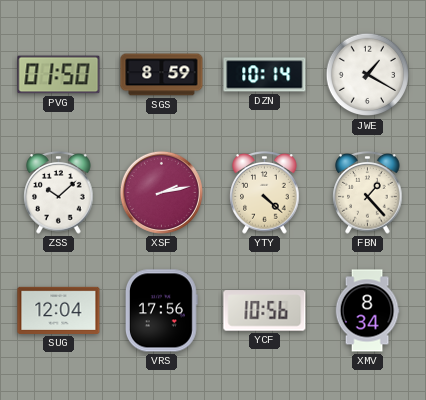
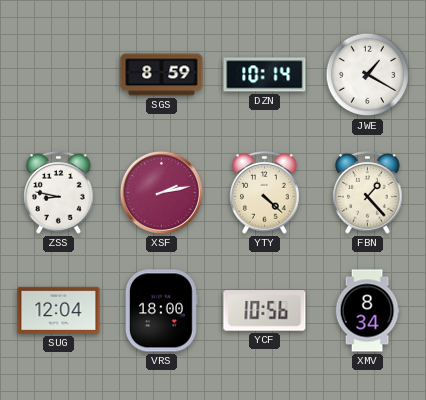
PVG: 01:50 -> none (59, 75)
ZSS: 10:08 -> 8:47 (59, 193)
VRS: 17:56 -> 18:00 (161, 311)
